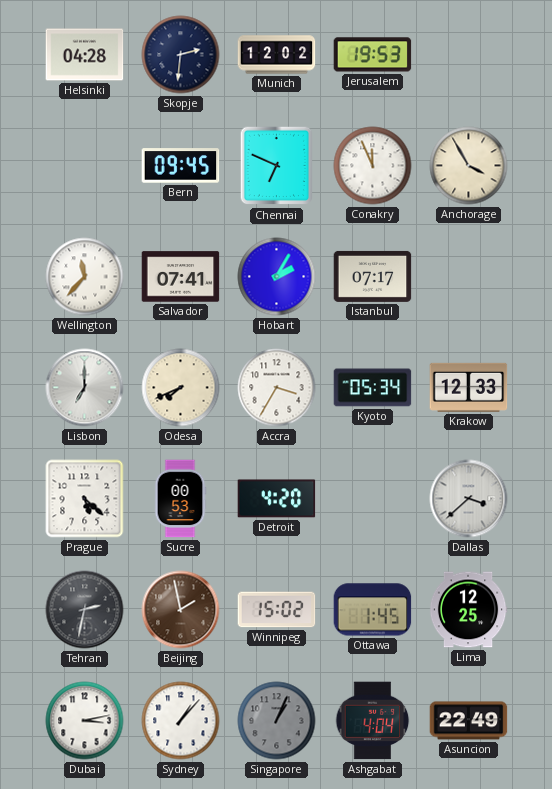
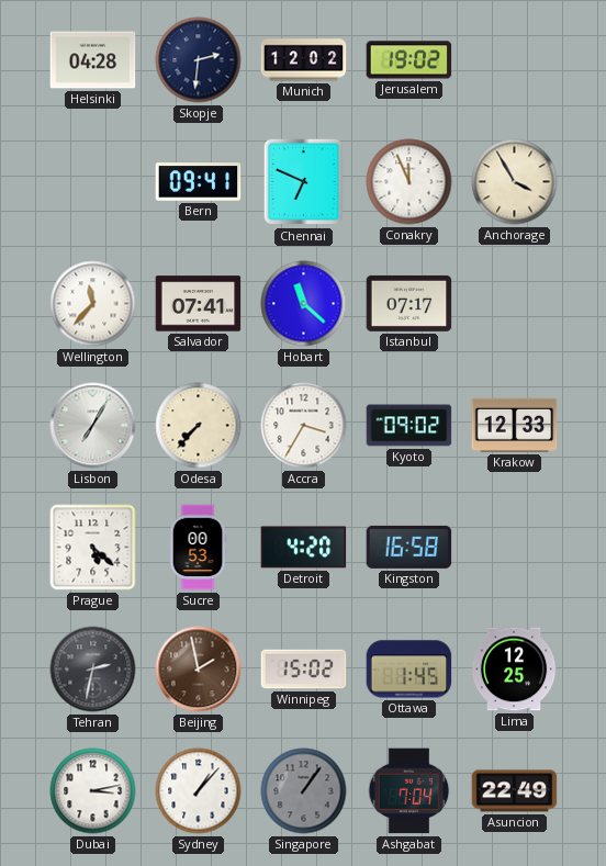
Jerusalem: 19:53 -> 19:02 (409, 60)
Bern: 09:45 -> 09:41 (199, 182)
Hobart: 2:05 -> 11:22 (304, 304)
Lisbon: 7:00 -> 7:05 (93, 426)
Odesa: 7:41 -> 7:37 (199, 426)
Kyoto: 05:34 -> 09:02 (409, 426)
Kingston: none -> 16:58 (409, 547)
Dallas: 3:38 -> none (469, 499)
Singapore: 1:04 -> 1:06 (304, 791)
Ashgabat: 4:04 -> 7:04 (409, 791)
